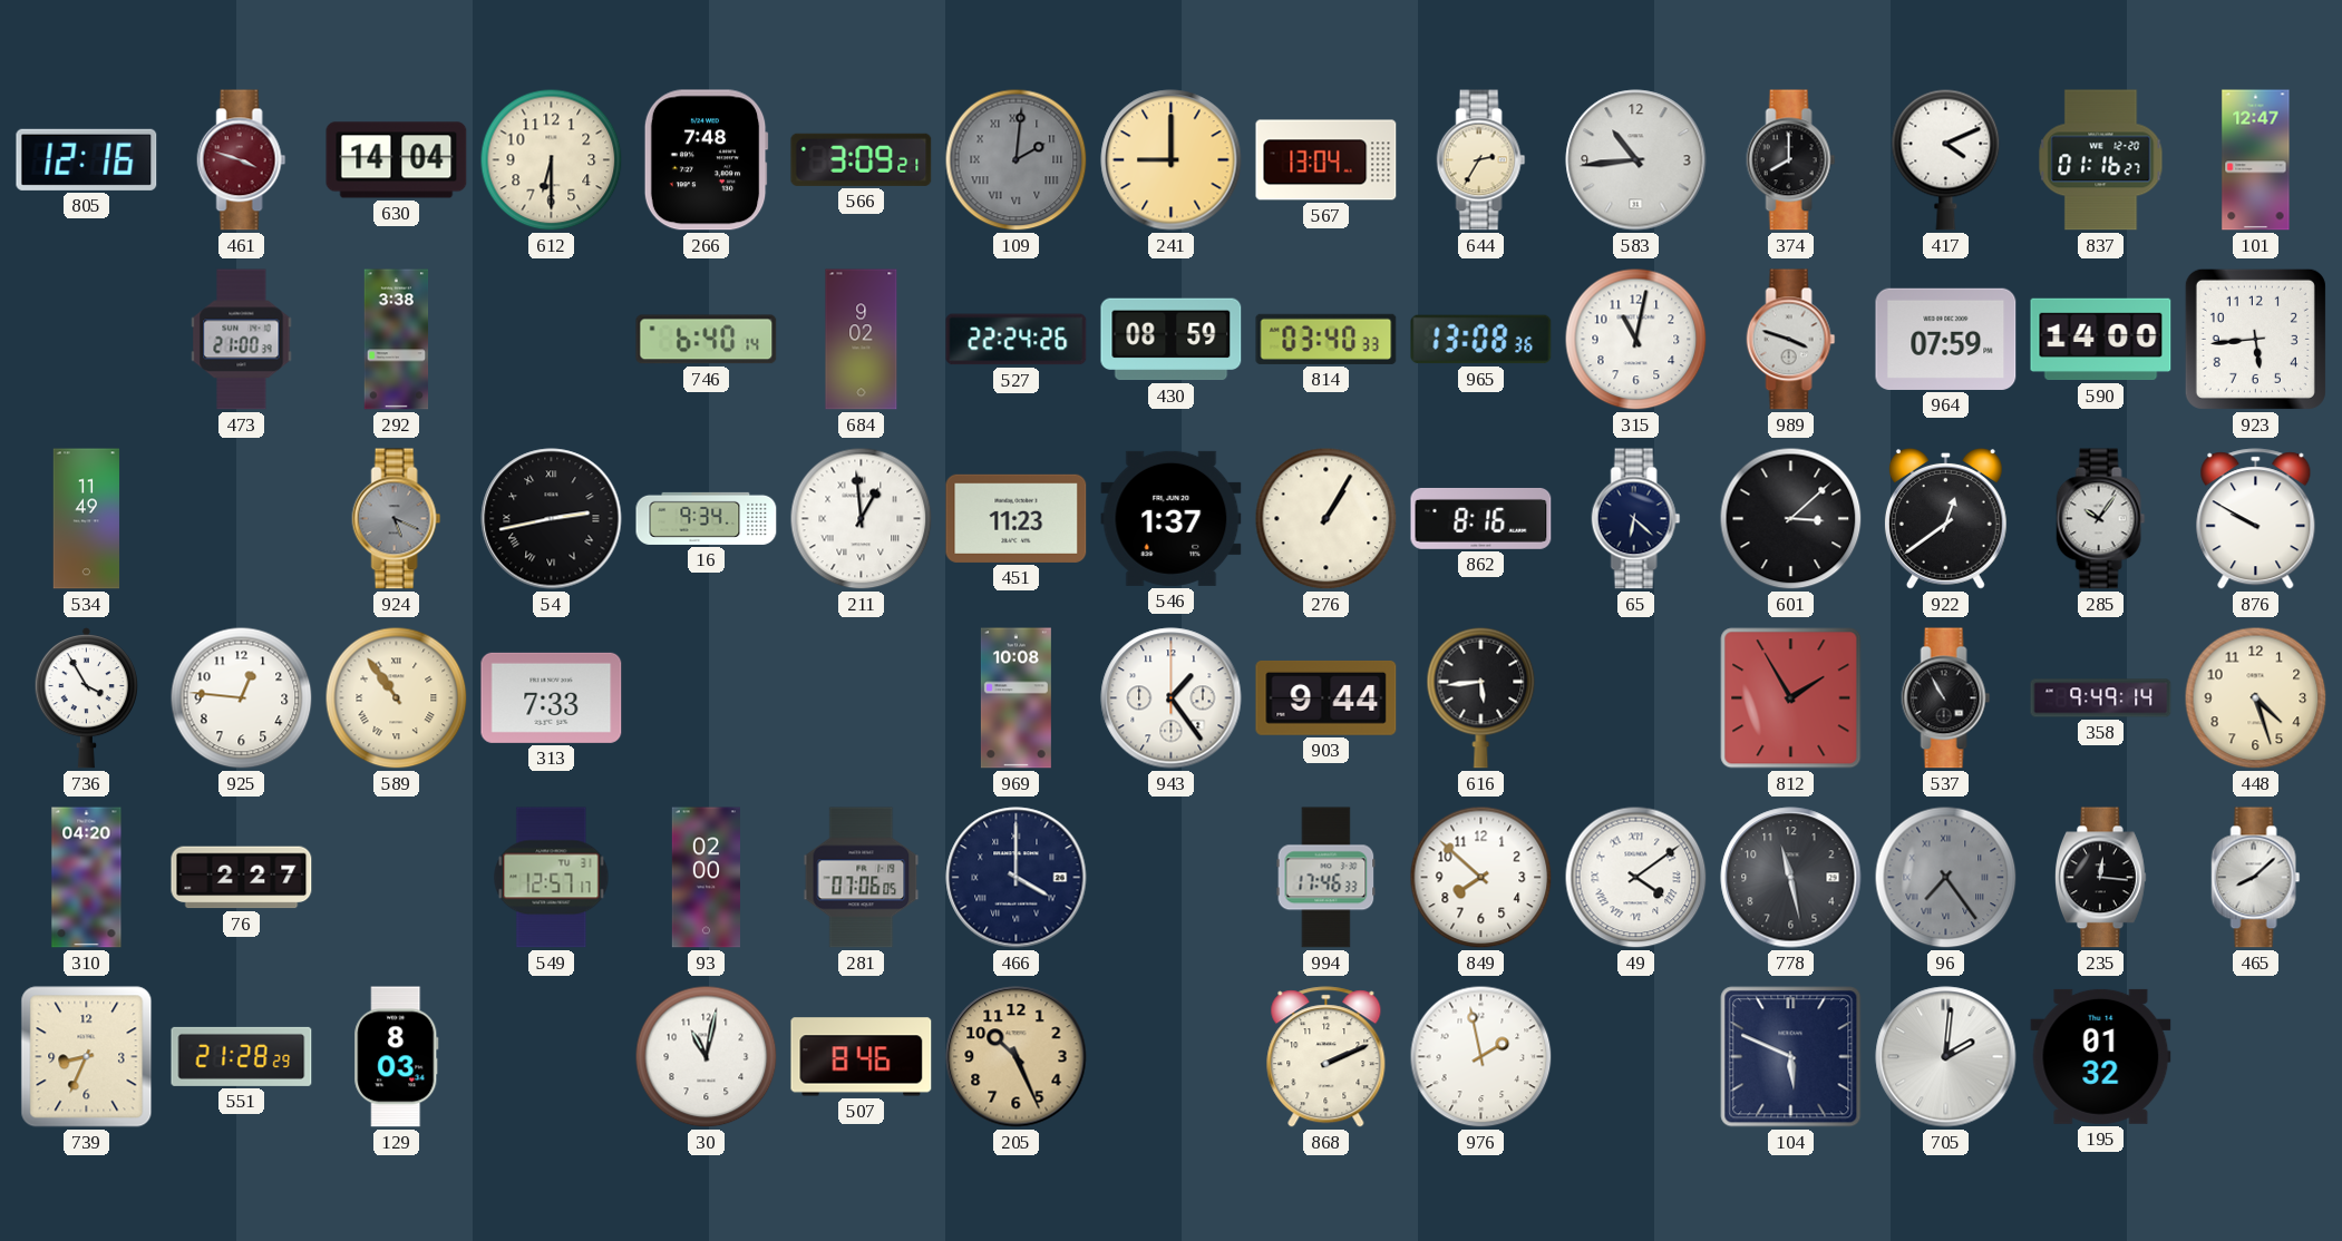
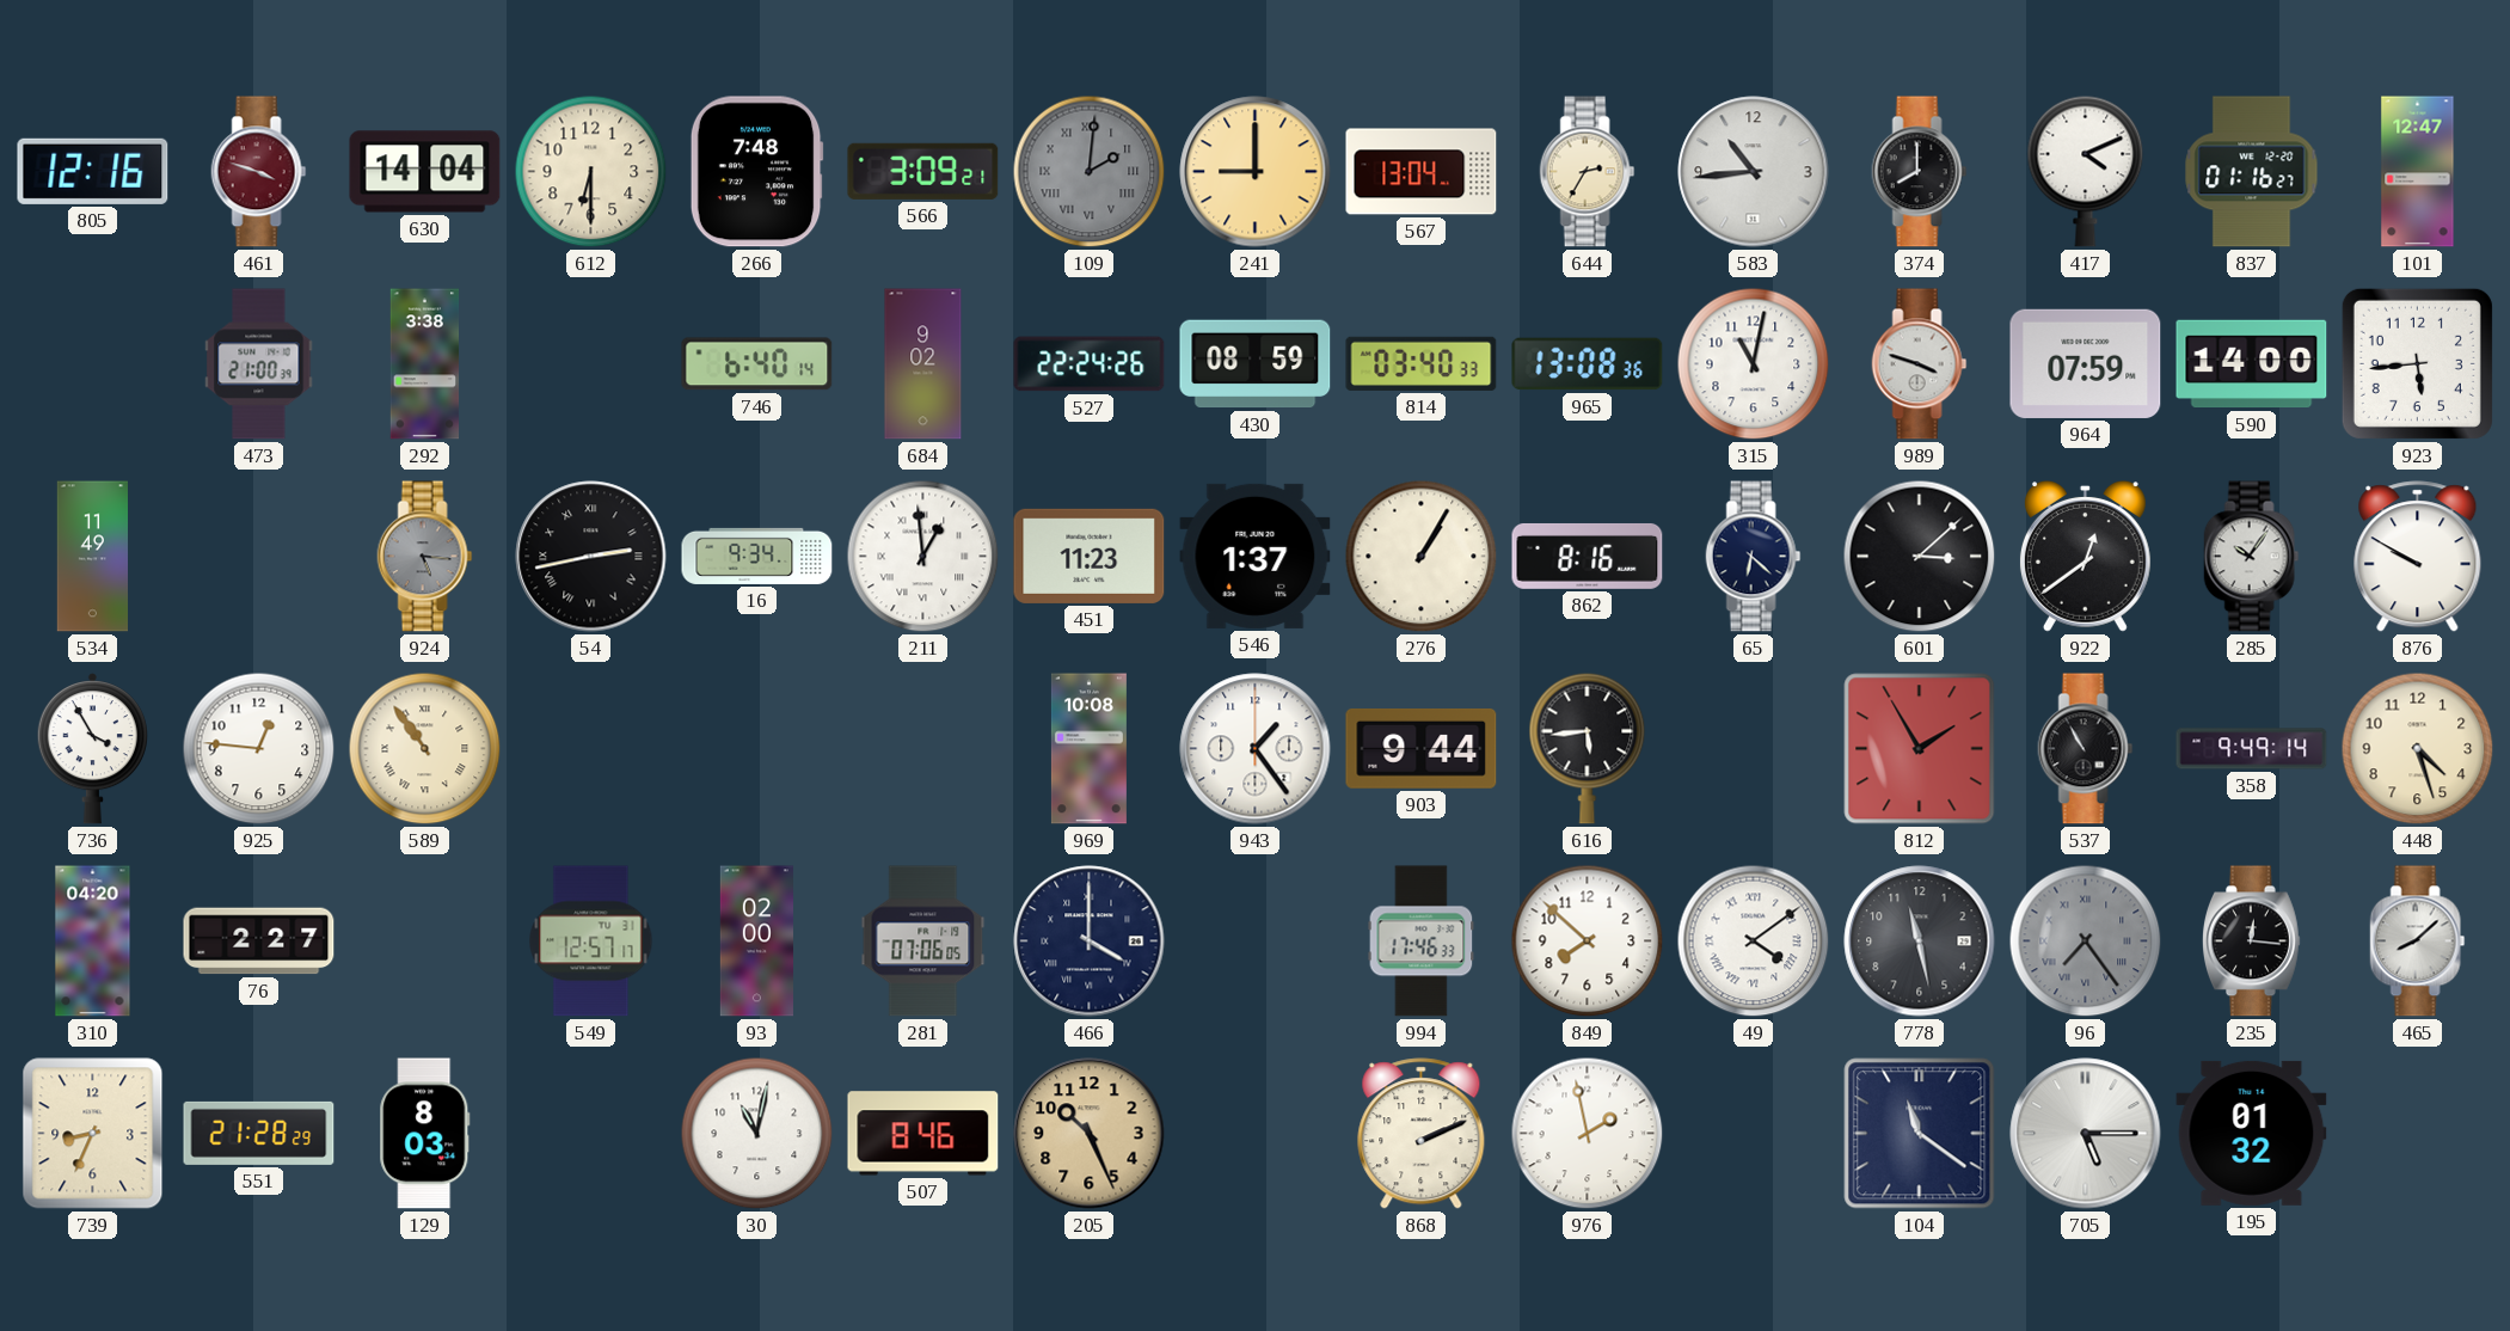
924: 5:19 -> 5:16 (425, 557)
313: 7:33 -> none (552, 697)
104: 5:49 -> 11:21 (1920, 1134)
705: 2:01 -> 5:15 (2086, 1134)
